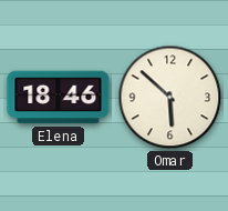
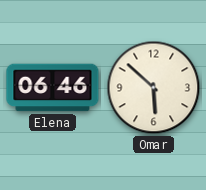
Elena: 18:46 -> 06:46 (53, 88)
